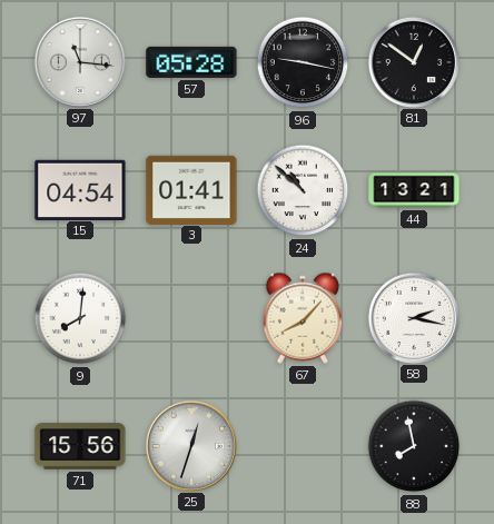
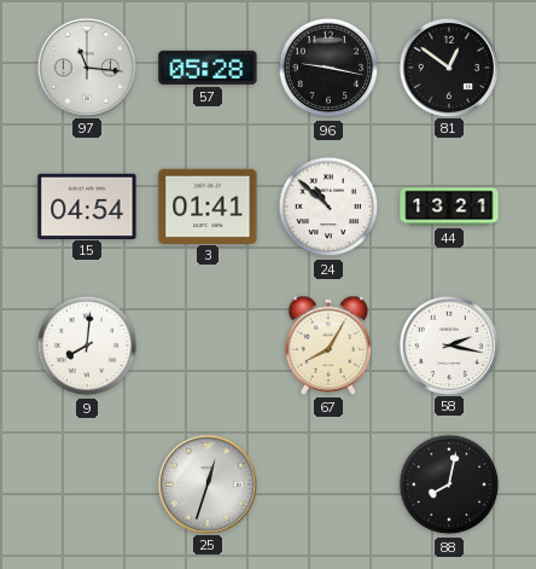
67: 8:07 -> 8:05 (328, 346)
71: 15:56 -> none (80, 446)
88: 7:58 -> 8:02 (449, 484)
